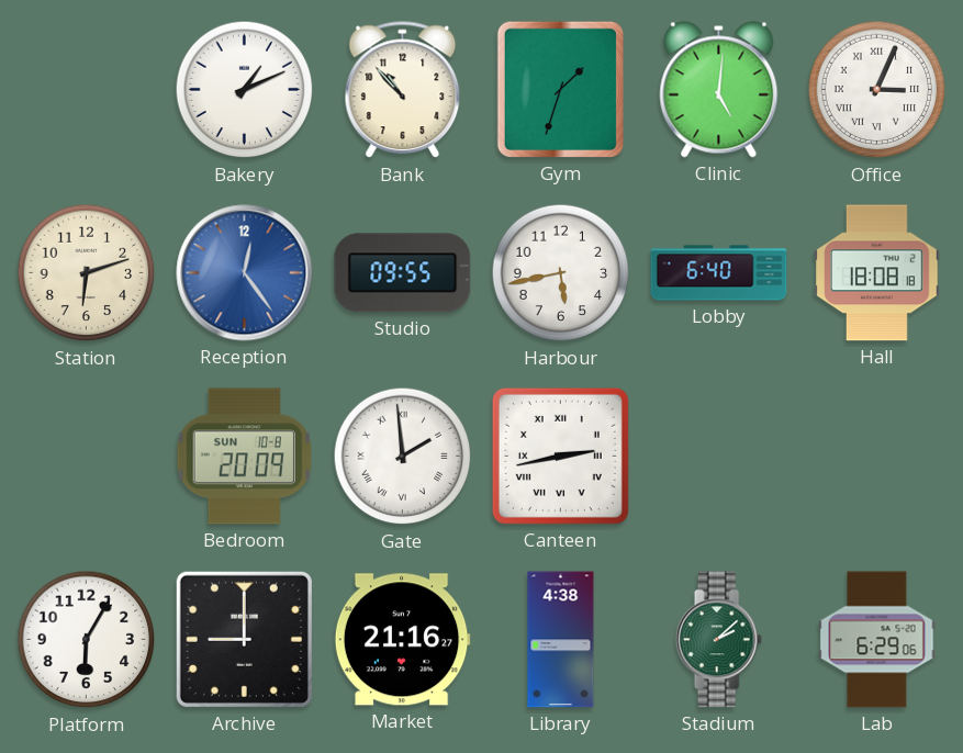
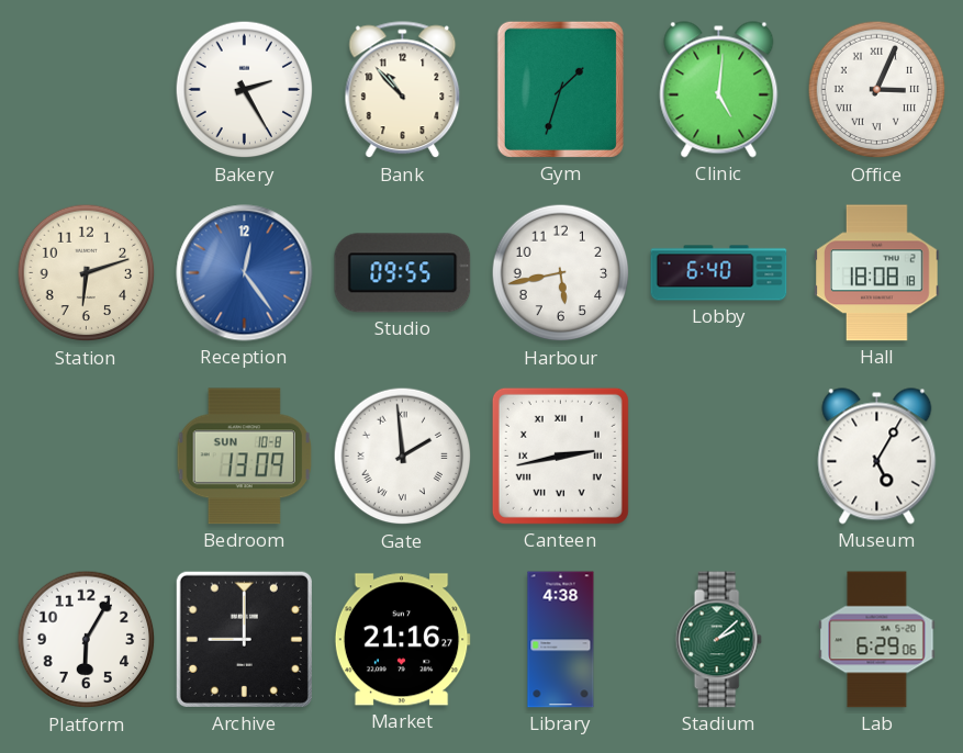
Bakery: 1:11 -> 2:25 (245, 90)
Bedroom: 20:09 -> 13:09 (244, 457)
Museum: none -> 5:05 (877, 457)
